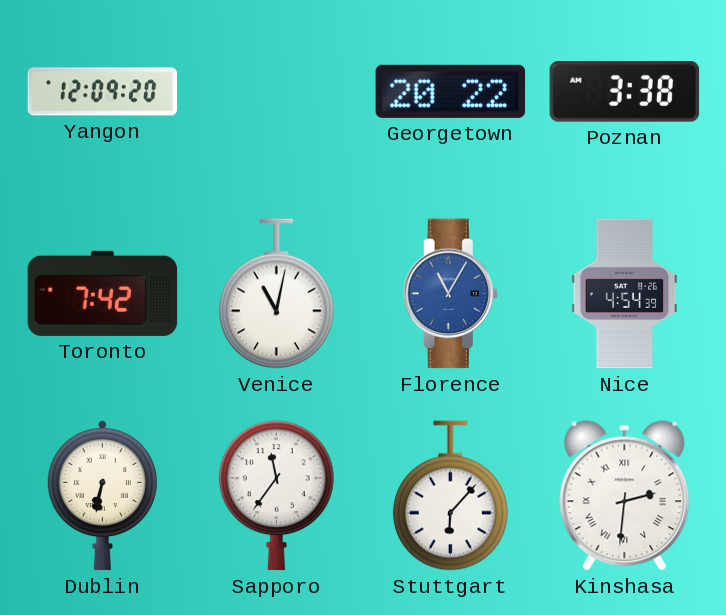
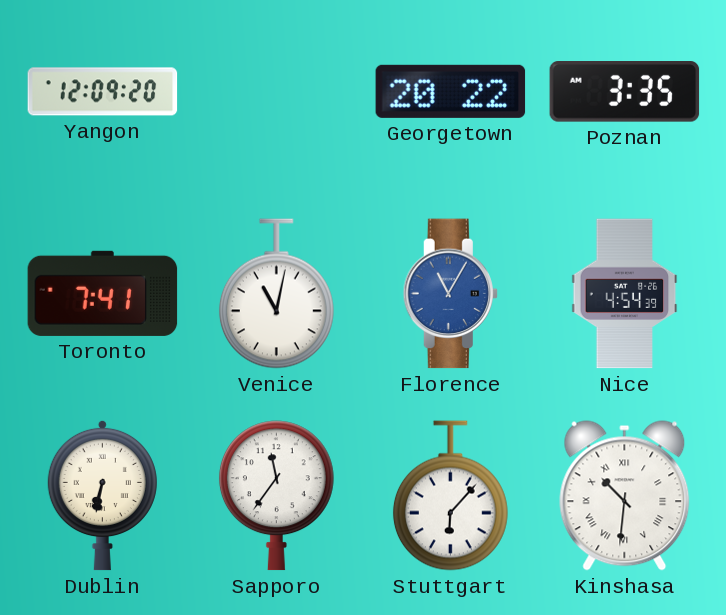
Poznan: 3:38 -> 3:35 (625, 92)
Toronto: 7:42 -> 7:41 (103, 293)
Kinshasa: 2:31 -> 10:31 (625, 496)
